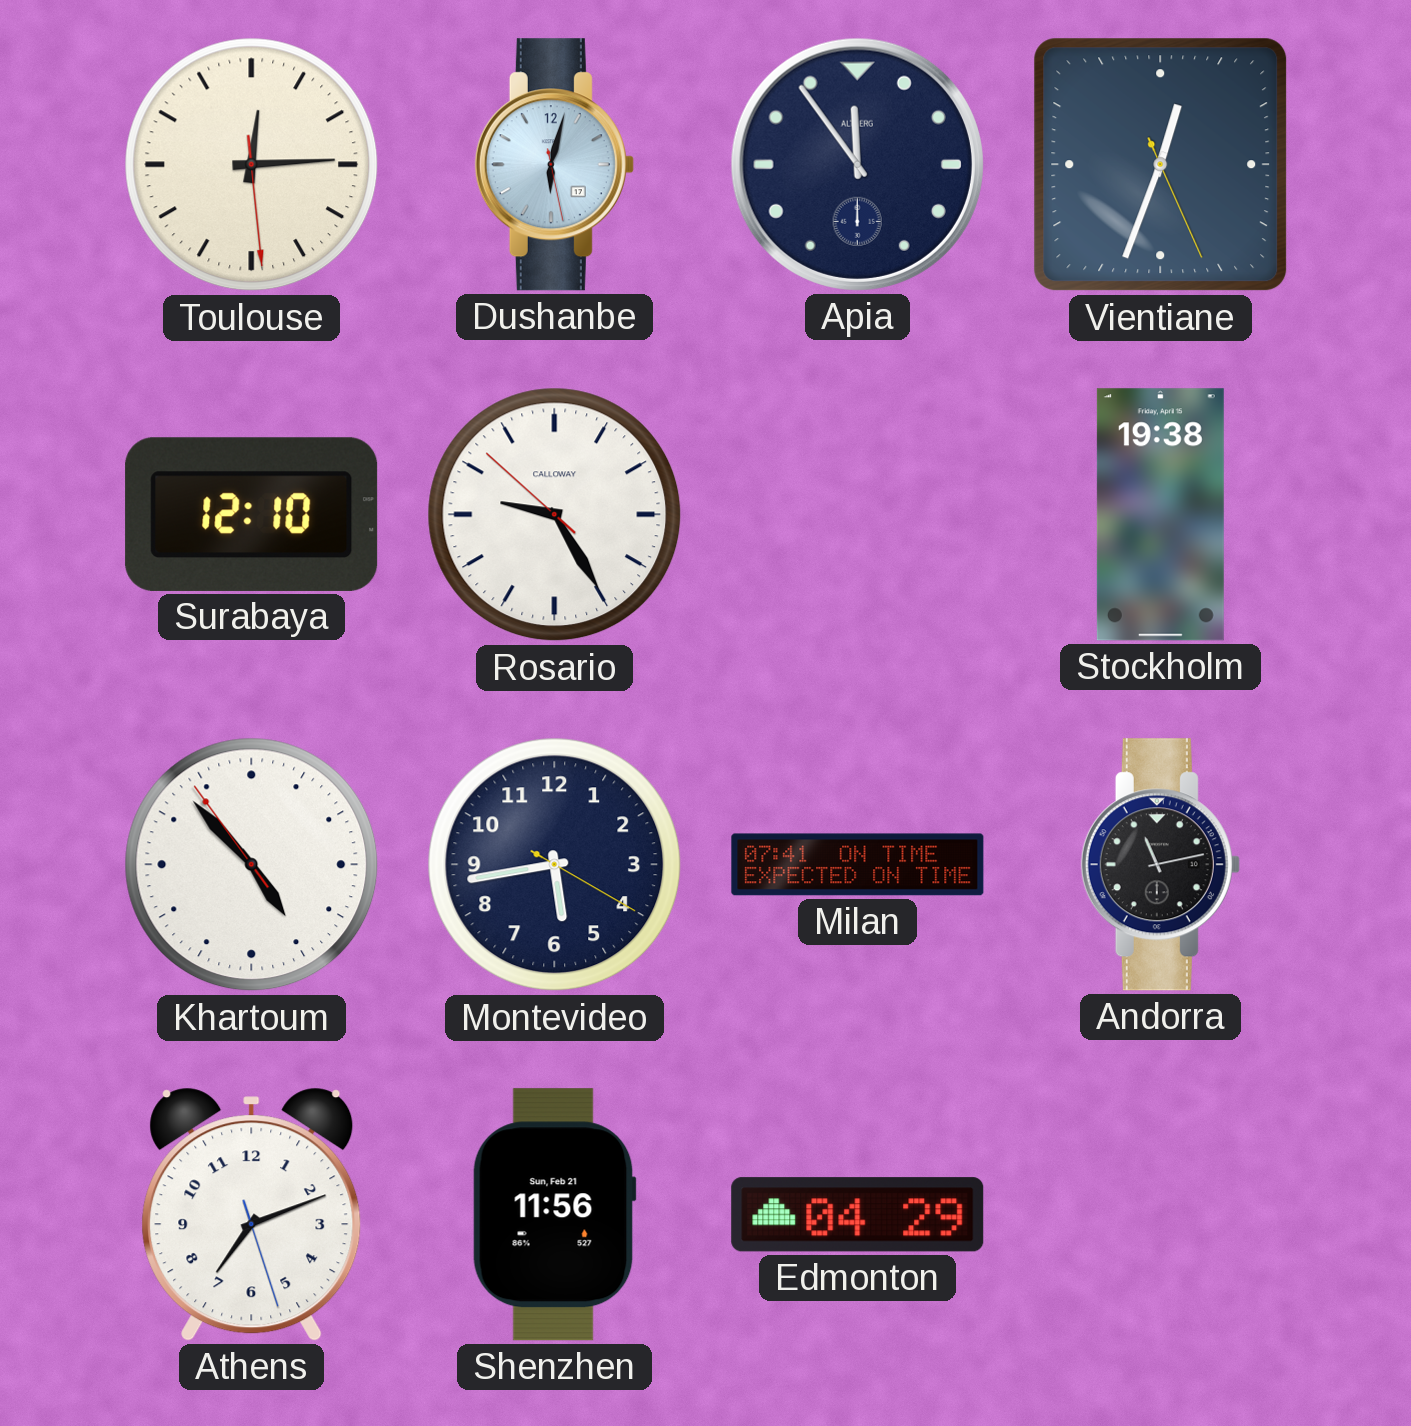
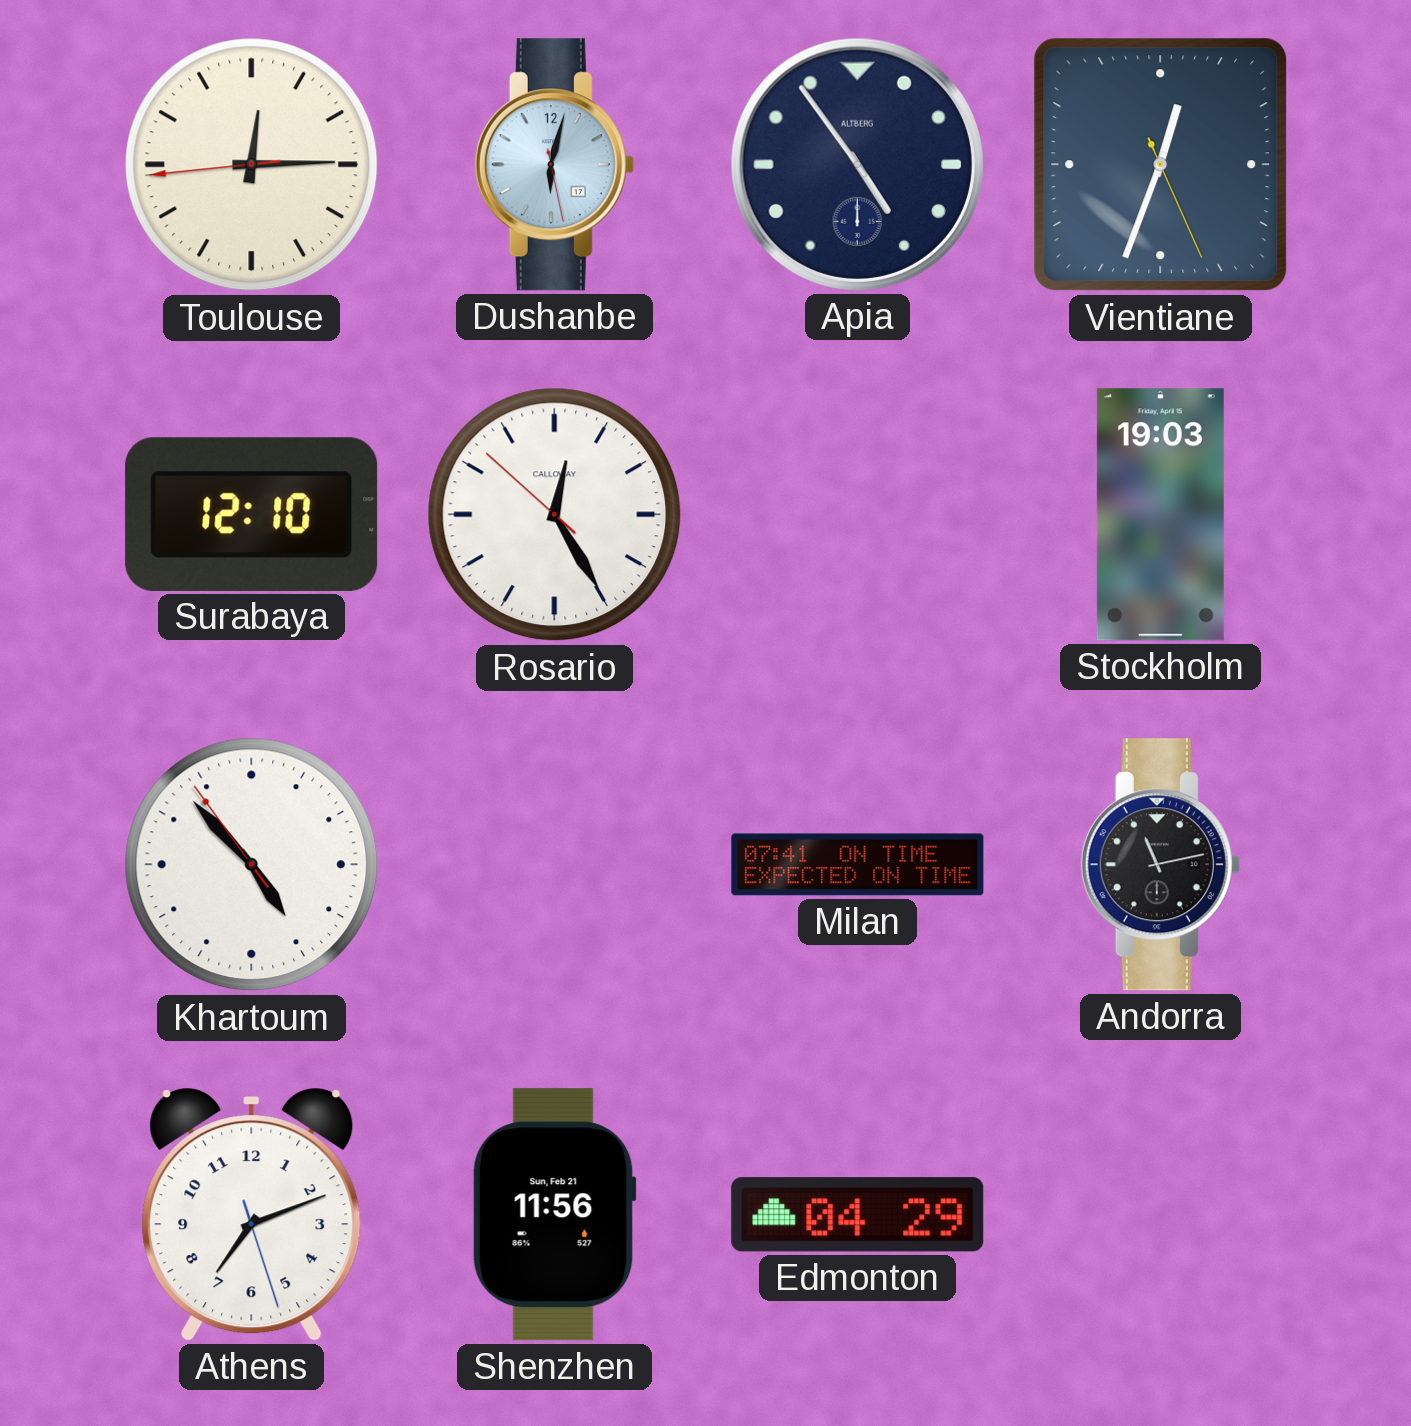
Toulouse: 12:14:29 -> 12:14:44 (252, 165)
Apia: 11:54 -> 4:54 (857, 164)
Rosario: 9:24 -> 12:24 (555, 515)
Stockholm: 19:38 -> 19:03 (1160, 515)
Montevideo: 5:43 -> none (555, 865)
